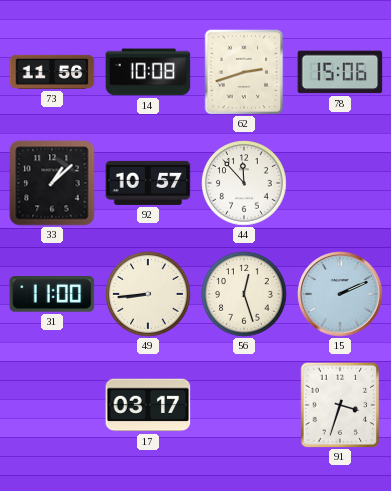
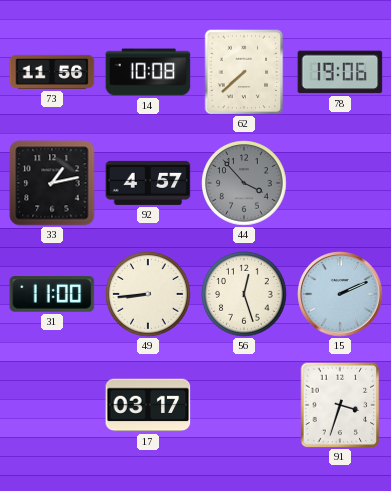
62: 2:42 -> 7:38 (244, 72)
78: 15:06 -> 19:06 (340, 72)
33: 1:08 -> 1:13 (52, 183)
92: 10:57 -> 4:57 (148, 183)
44: 11:53 -> 3:53 (244, 183)
44 dial: white -> grey (244, 183)
